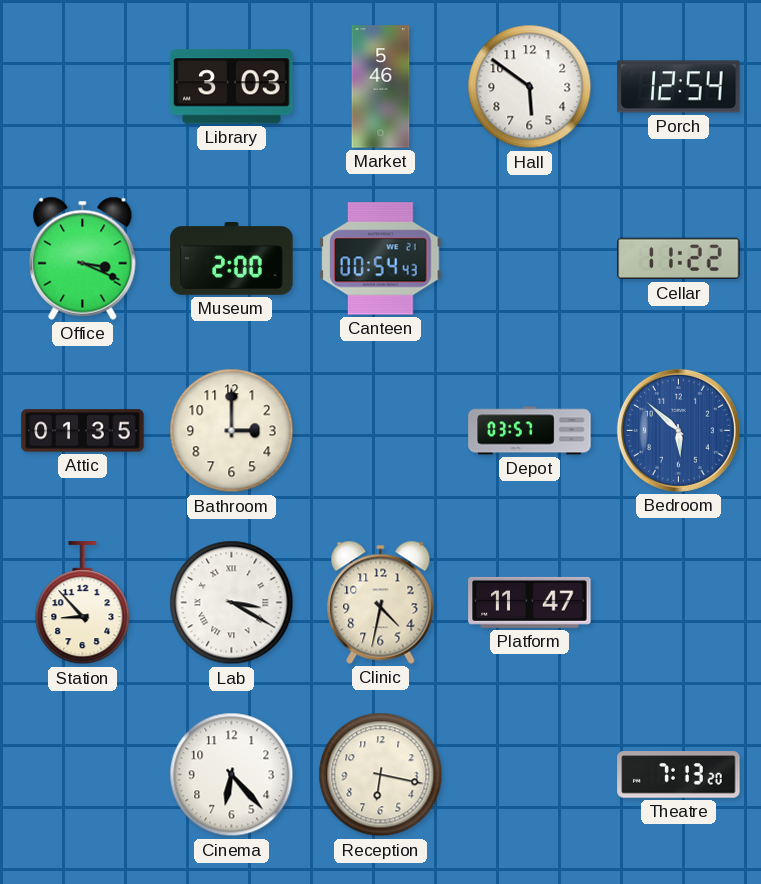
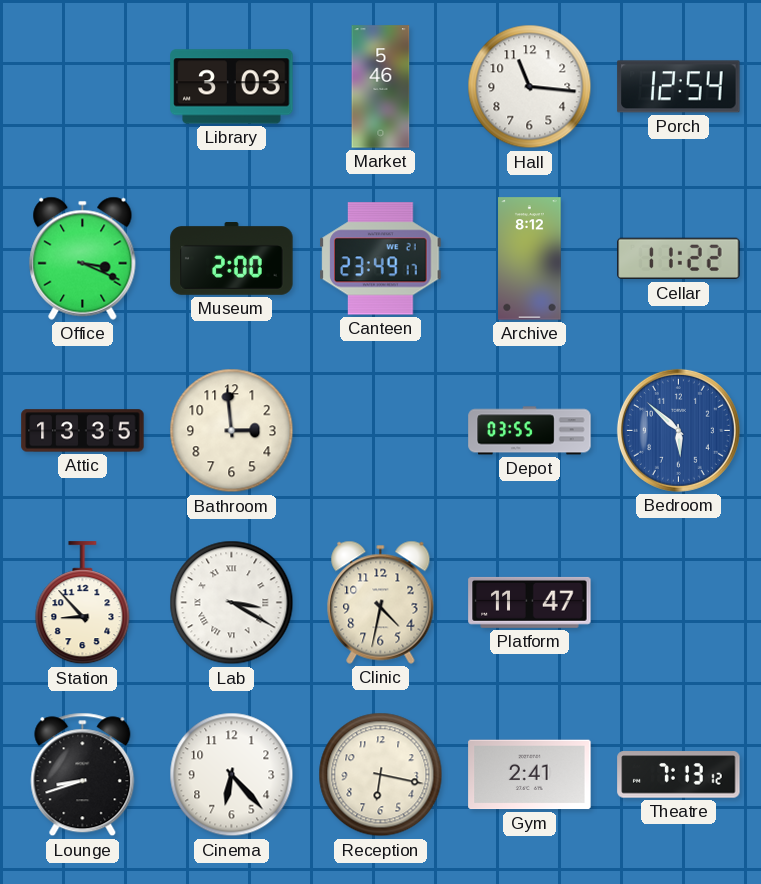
Hall: 5:51 -> 11:16 (530, 87)
Canteen: 00:54 -> 23:49 (381, 259)
Archive: none -> 8:12 (530, 259)
Attic: 01:35 -> 13:35 (83, 431)
Bathroom: 3:00 -> 2:59 (232, 431)
Depot: 03:57 -> 03:55 (530, 431)
Lounge: none -> 8:42 (83, 775)
Gym: none -> 2:41 (530, 775)
Theatre: 7:13:20 -> 7:13:12 (679, 775)
